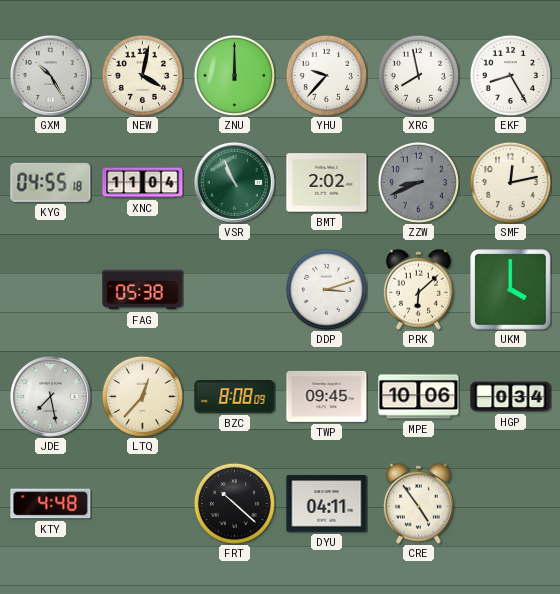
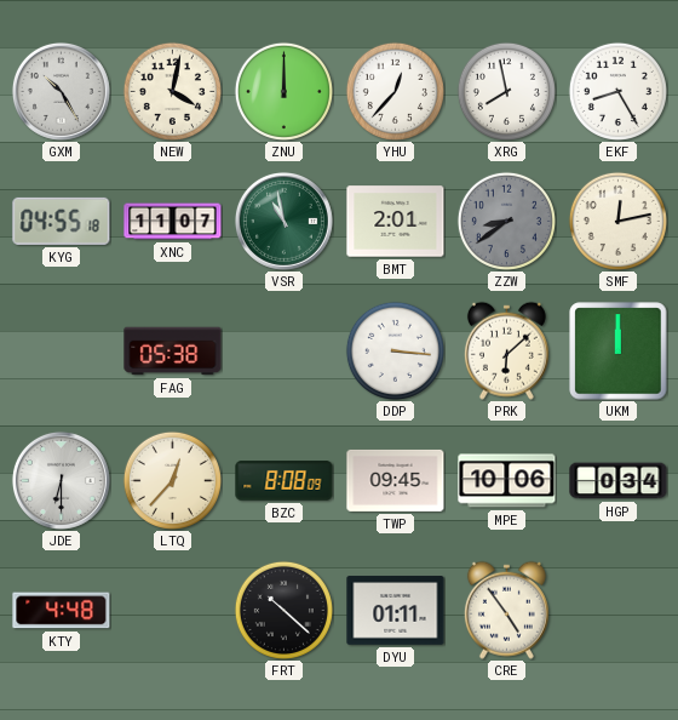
YHU: 9:37 -> 12:37 (395, 91)
XNC: 11:04 -> 11:07 (173, 222)
VSR: 10:56 -> 10:58 (283, 221)
BMT: 2:02 -> 2:01 (396, 222)
ZZW: 8:41 -> 8:39 (506, 221)
DDP: 3:12 -> 3:16 (395, 350)
UKM: 4:00 -> 12:00 (619, 352)
JDE: 7:28 -> 6:30 (61, 480)
DYU: 04:11 -> 01:11 (396, 611)
